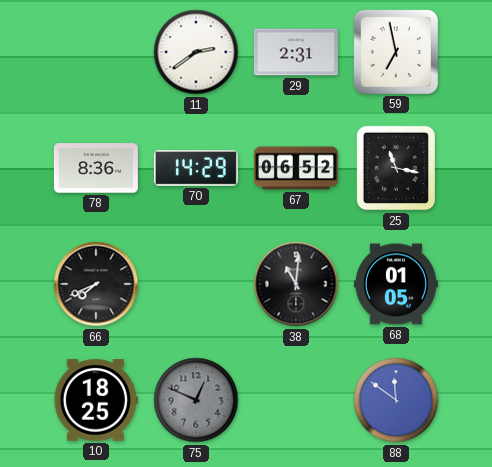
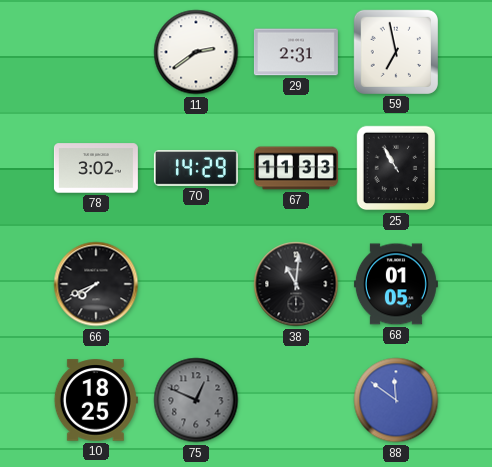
78: 8:36 -> 3:02 (96, 168)
67: 06:52 -> 11:33 (296, 168)
25: 11:17 -> 10:55 (396, 168)
